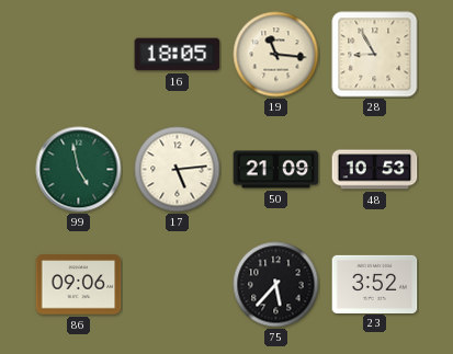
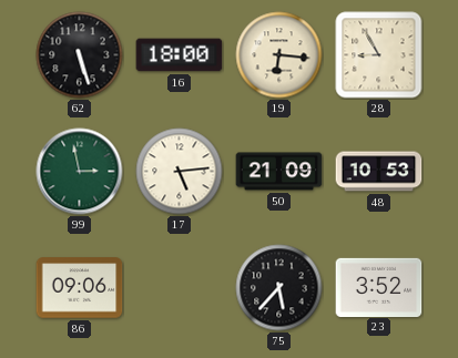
62: none -> 5:27 (80, 55)
16: 18:05 -> 18:00 (180, 55)
19: 11:16 -> 6:16 (279, 55)
99: 4:58 -> 2:58 (80, 172)
